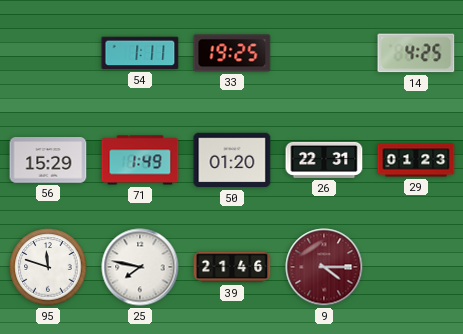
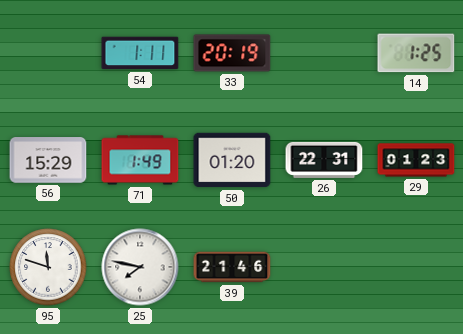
33: 19:25 -> 20:19 (232, 53)
14: 4:25 -> 1:25 (416, 53)
9: 4:15 -> none (324, 267)
